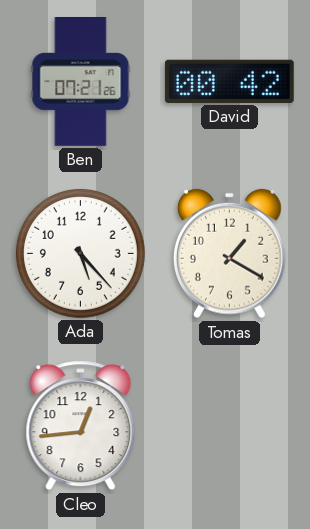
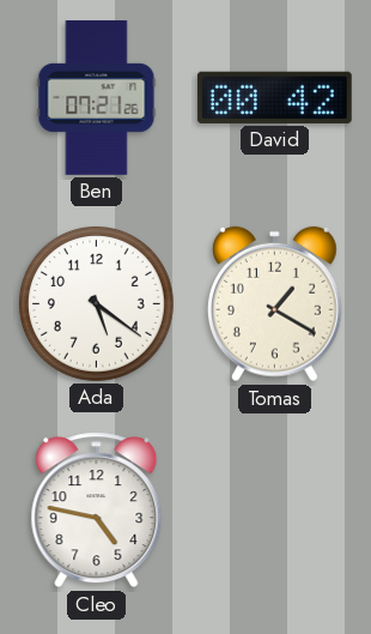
Ada: 5:23 -> 5:21 (96, 303)
Cleo: 12:44 -> 4:47 (97, 511)
